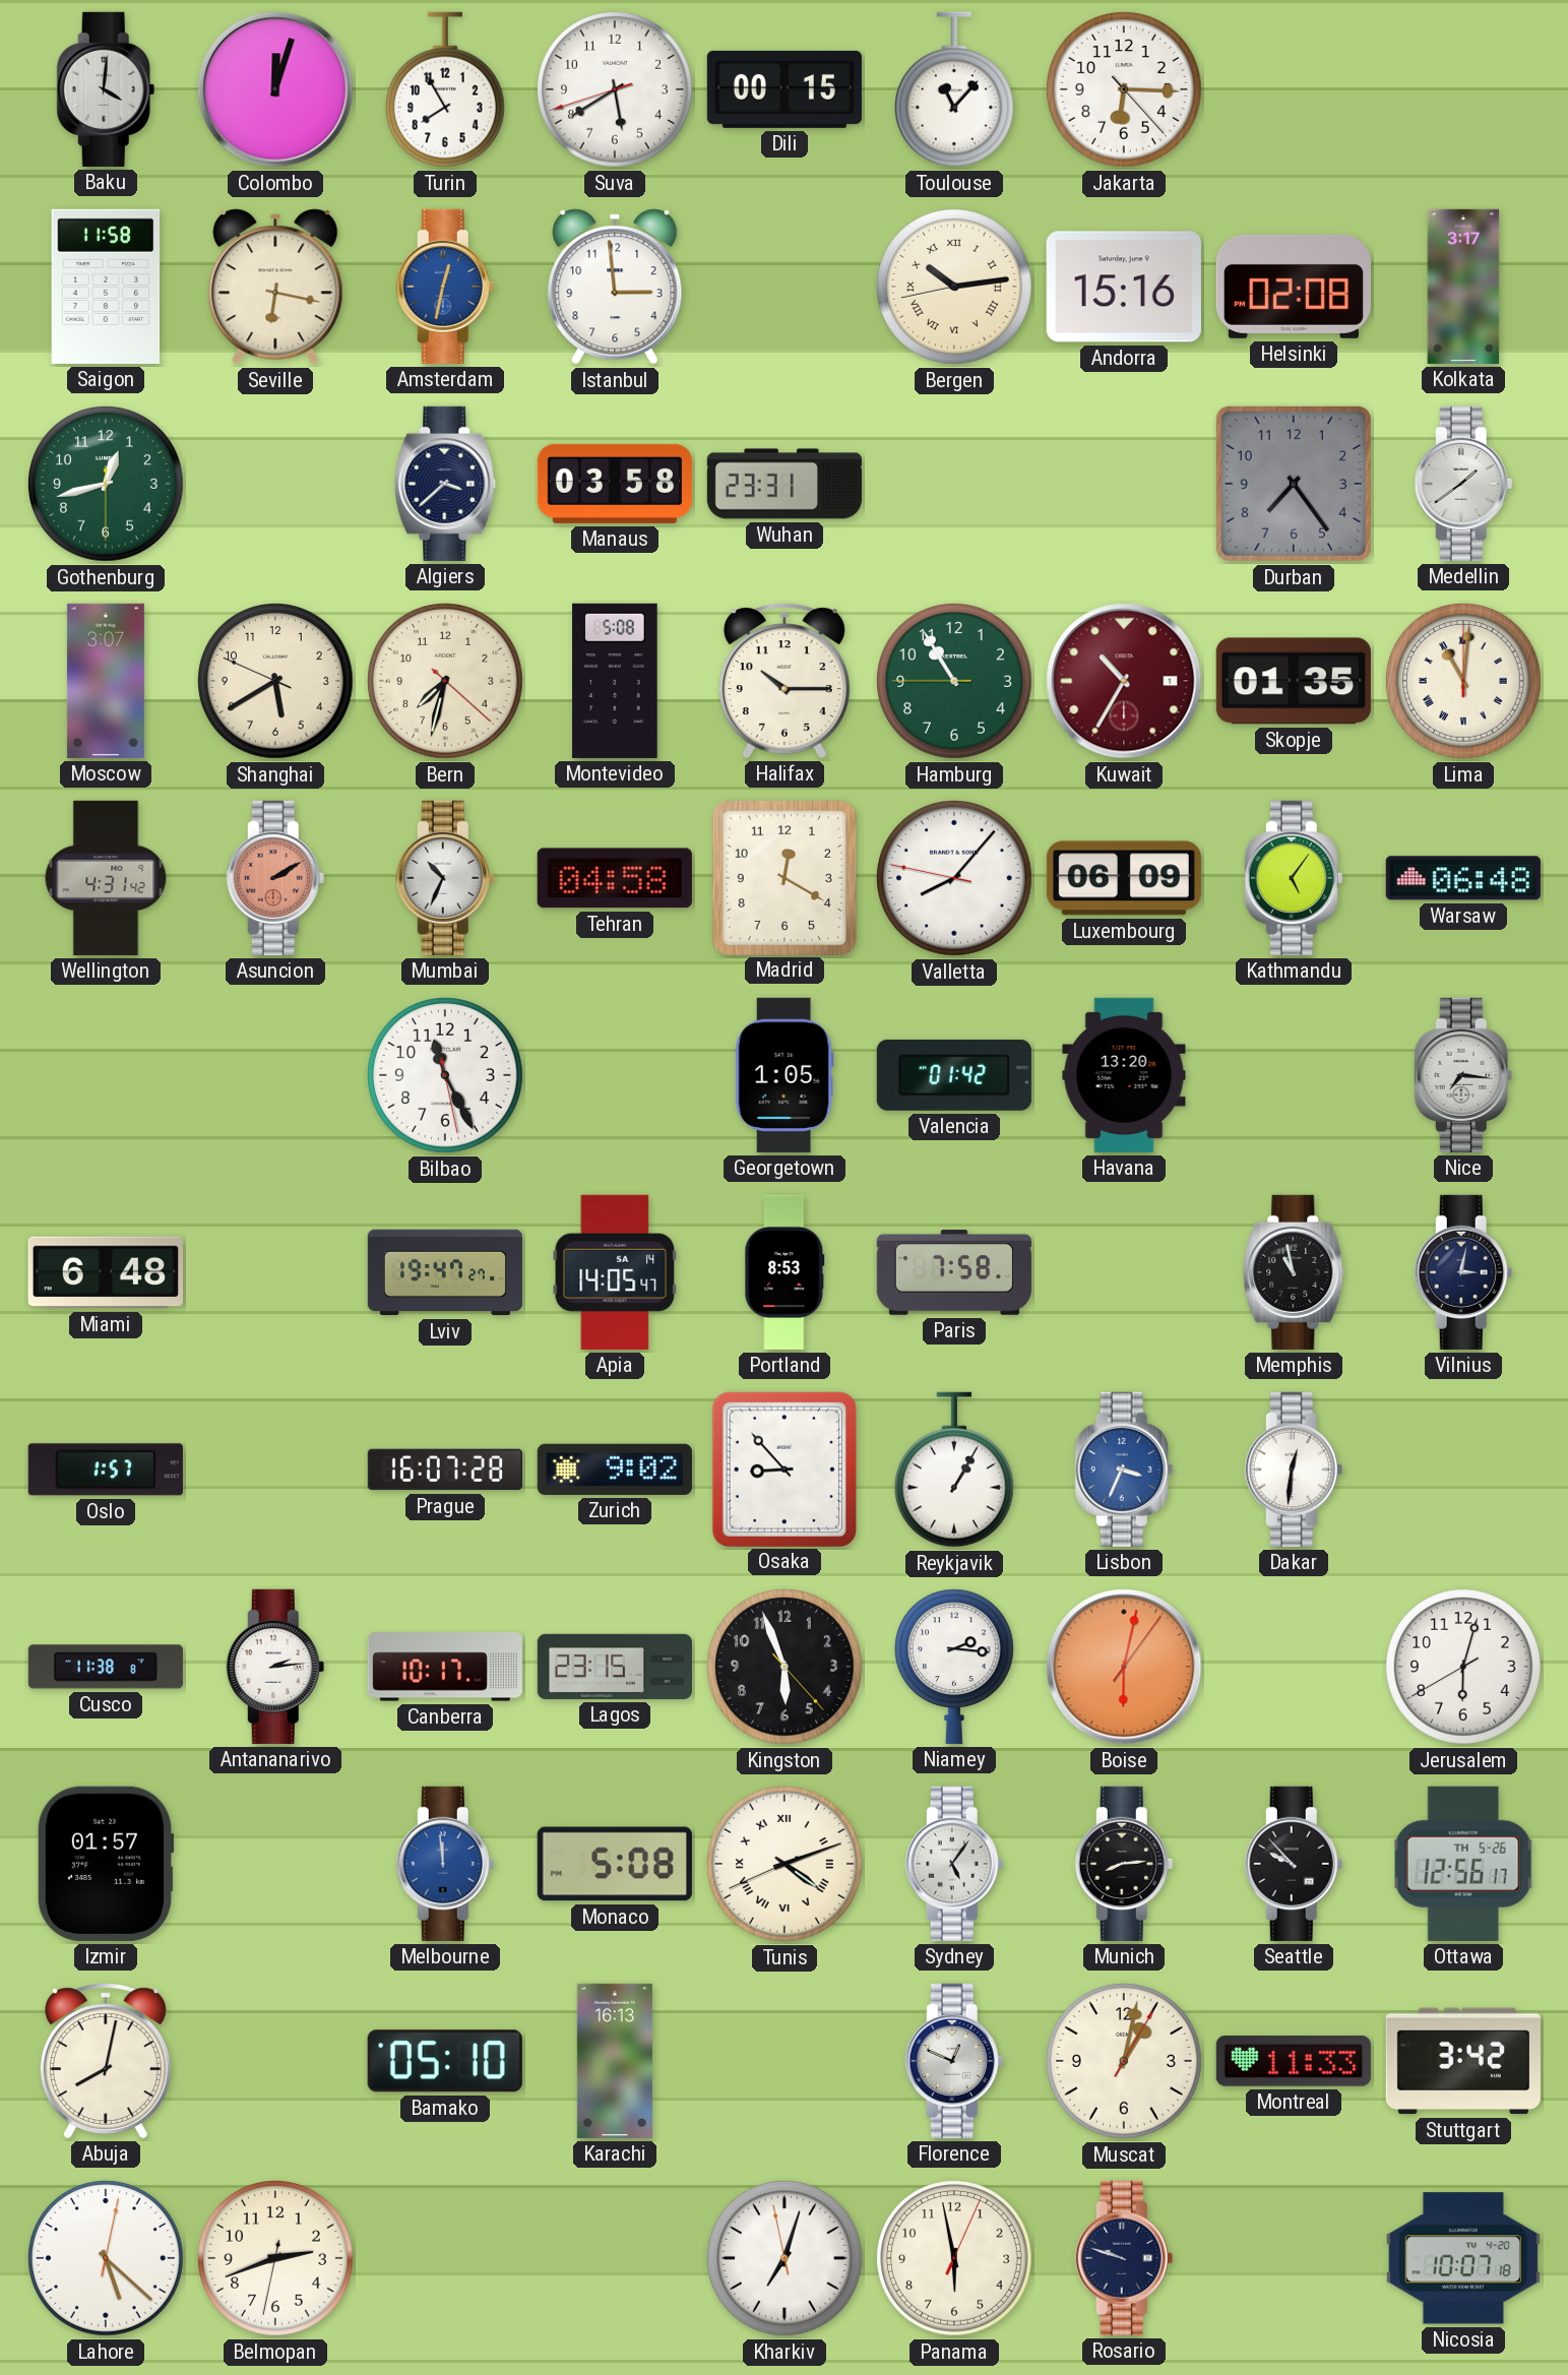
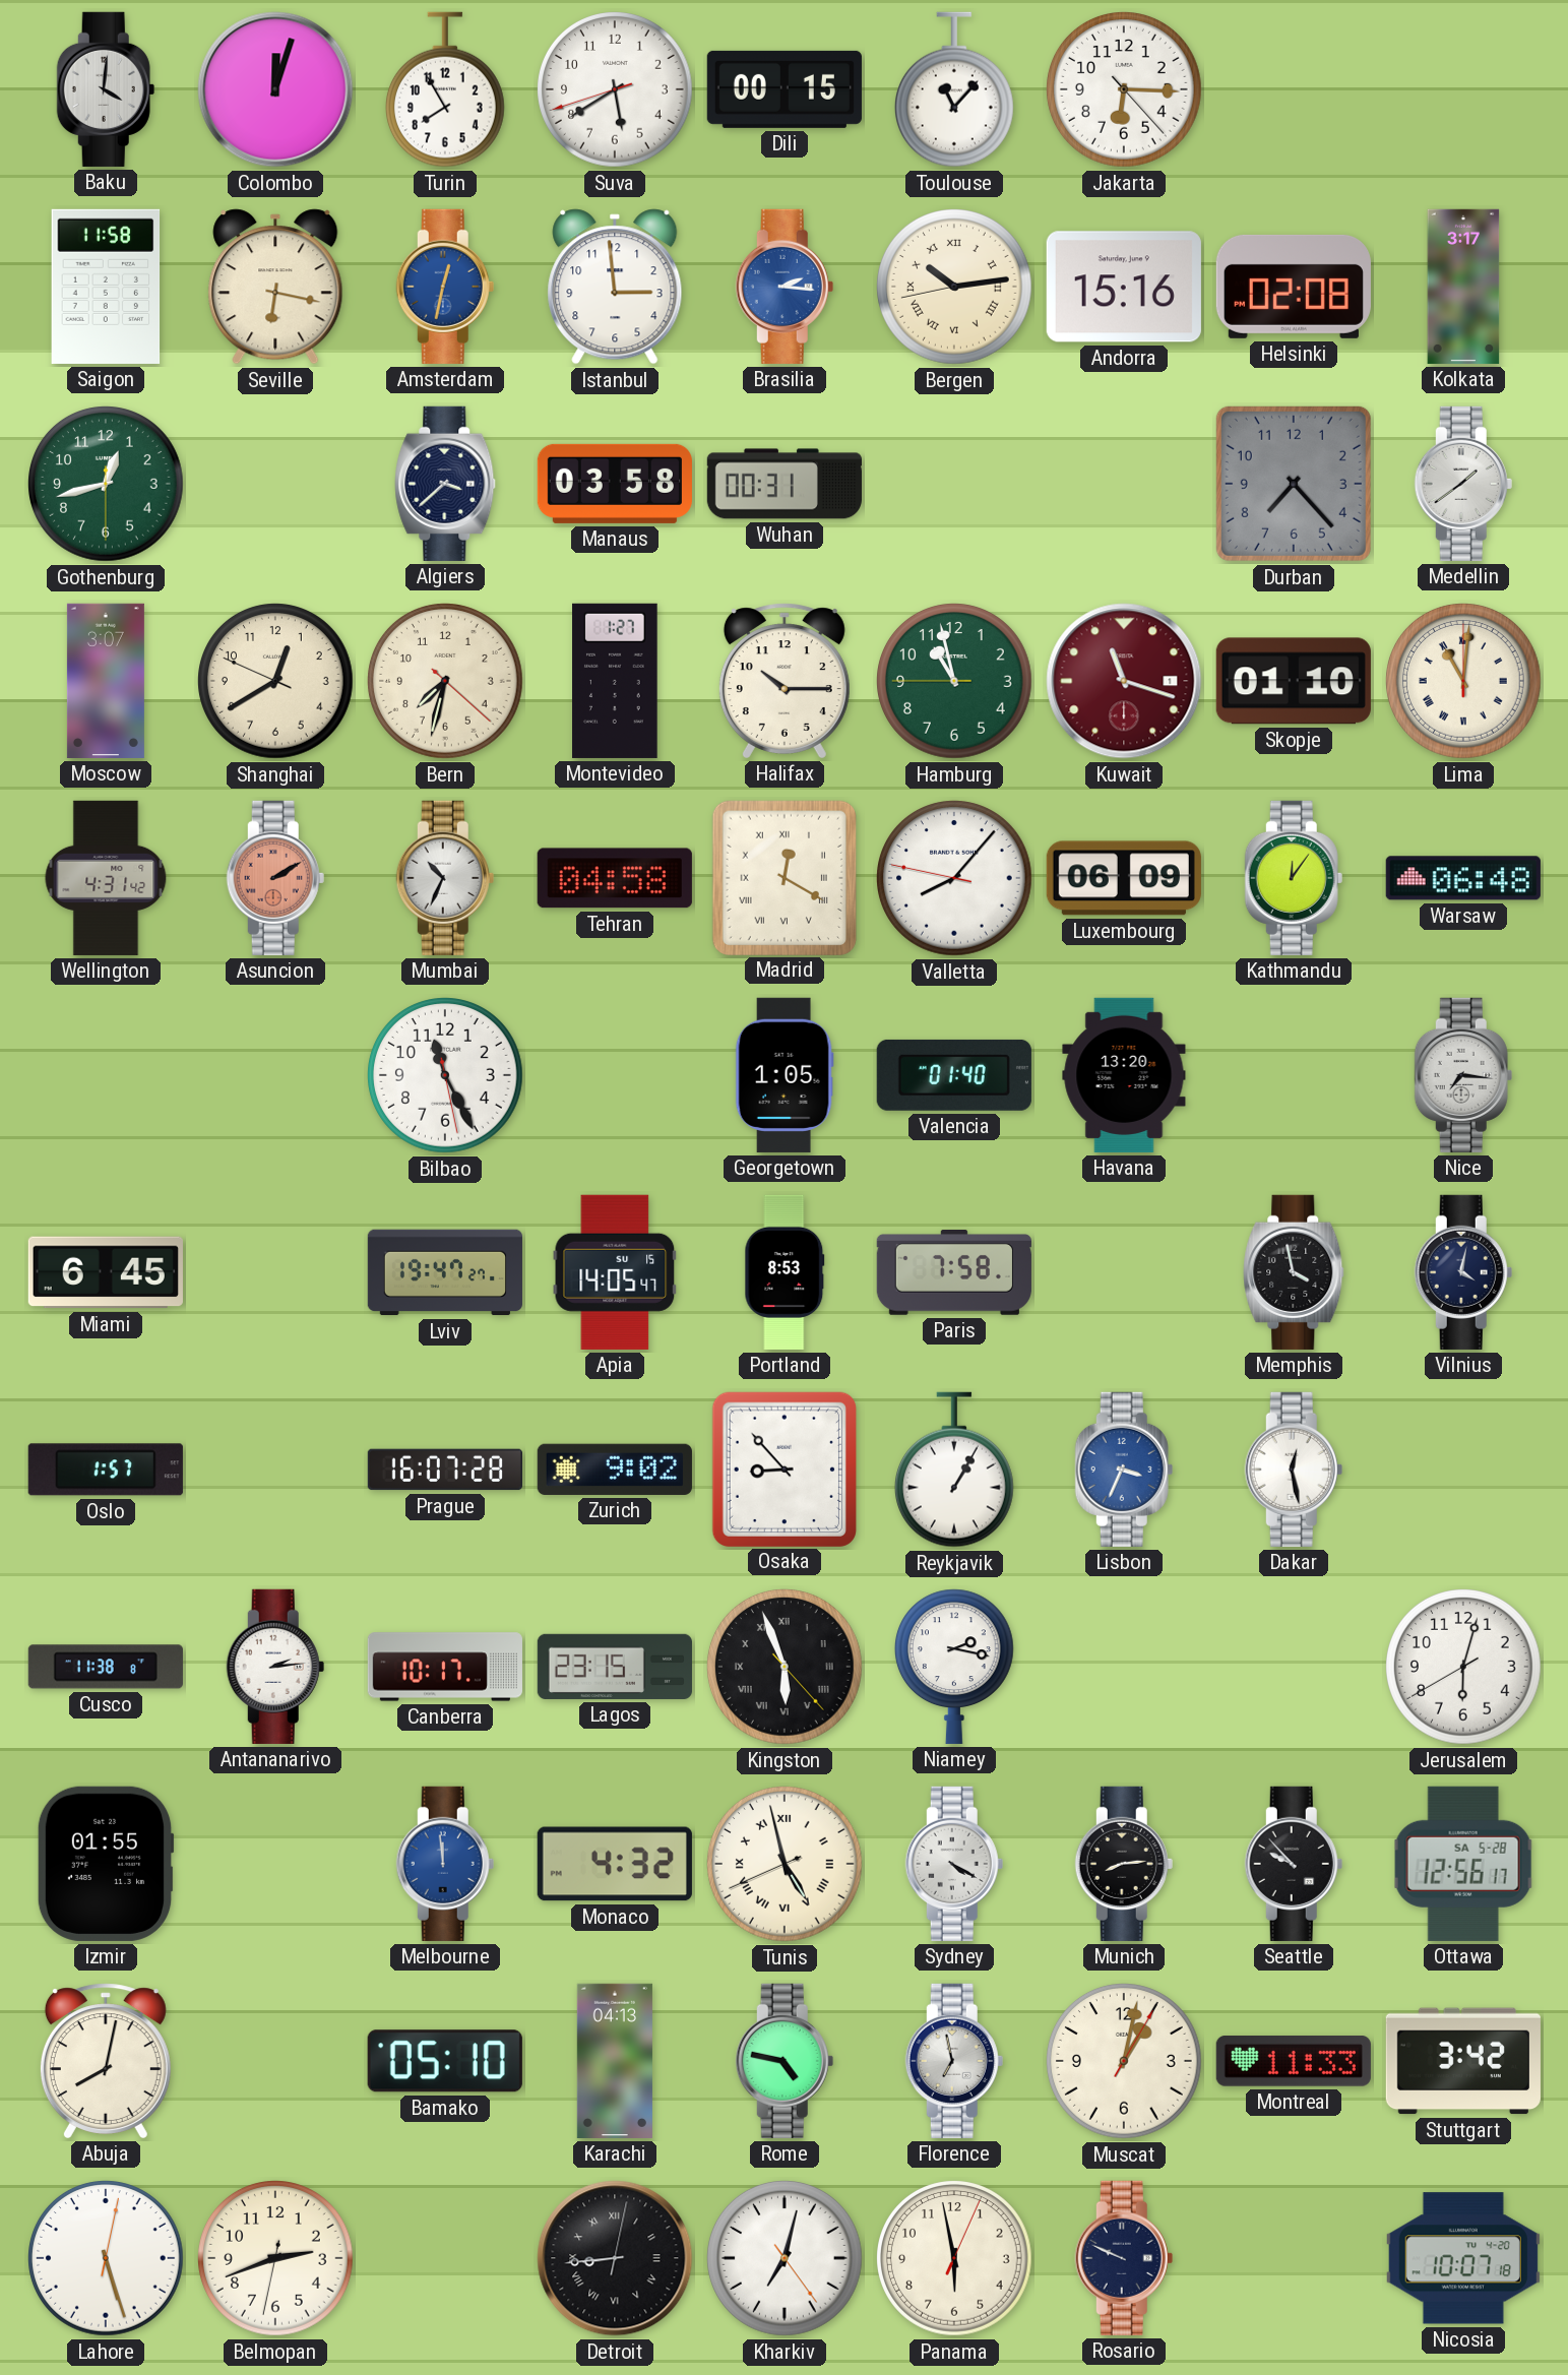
Brasilia: none -> 2:16 (785, 287)
Wuhan: 23:31 -> 00:31 (785, 484)
Durban: 7:24 -> 7:23 (1294, 484)
Shanghai: 5:39 -> 12:39 (276, 682)
Montevideo: 5:08 -> 1:27 (615, 681)
Hamburg: 10:54 -> 10:57 (955, 682)
Kuwait: 10:35 -> 11:18 (1124, 681)
Skopje: 01:35 -> 01:10 (1294, 681)
Madrid numerals: Arabic -> Roman (785, 877)
Kathmandu: 5:06 -> 12:06 (1294, 878)
Valencia: 01:42 -> 01:40 (954, 1075)
Miami: 6:48 -> 6:45 (106, 1272)
Apia date: SA 14 -> SU 15 (615, 1272)
Memphis: 10:58 -> 3:58 (1294, 1272)
Vilnius: 3:02 -> 4:02 (1463, 1272)
Dakar: 12:31 -> 12:28 (1294, 1470)
Kingston numerals: Arabic -> Roman (786, 1668)
Niamey: 2:16 -> 2:17 (954, 1667)
Boise: 6:02 -> none (1124, 1667)
Izmir: 01:57 -> 01:55 (106, 1864)
Monaco: 5:08 -> 4:32 (615, 1864)
Tunis: 4:11 -> 4:57 (786, 1865)
Sydney: 5:06 -> 4:20 (954, 1864)
Ottawa date: TH 5-26 -> SA 5-28 (1463, 1864)
Karachi: 16:13 -> 04:13 (615, 2061)
Rome: none -> 4:47 (785, 2061)
Florence: 12:49 -> 6:58 (954, 2061)
Lahore: 5:22 -> 5:27 (107, 2259)
Detroit: none -> 8:44 (615, 2258)
Kharkiv: 7:02:58 -> 7:02:24 (786, 2259)
Rosario: 9:48 -> 9:49 (1124, 2258)
